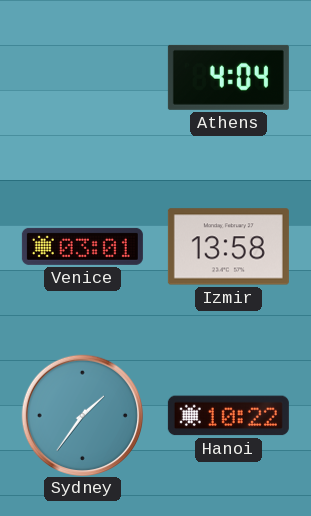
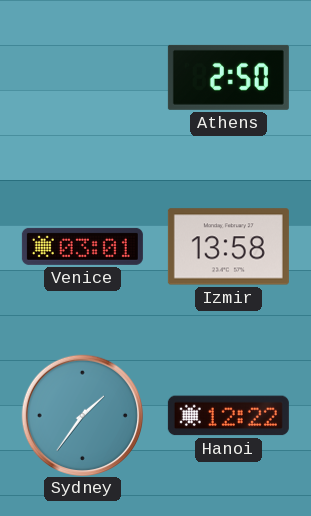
Athens: 4:04 -> 2:50 (228, 77)
Hanoi: 10:22 -> 12:22 (228, 416)
